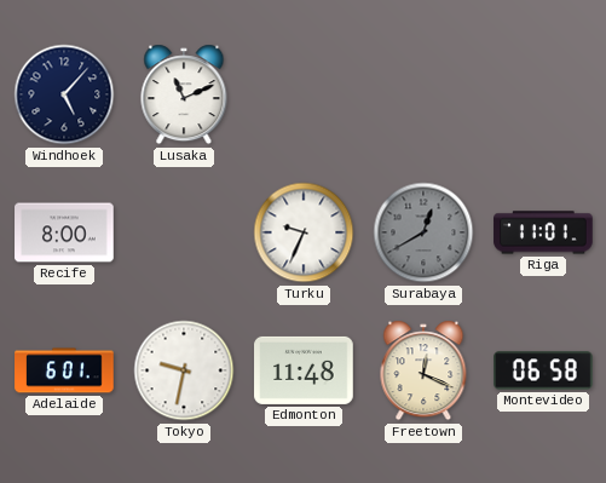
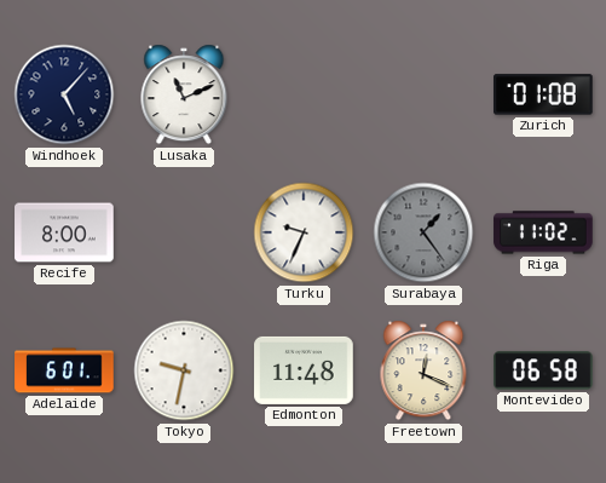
Zurich: none -> 01:08 (544, 94)
Surabaya: 12:40 -> 1:24 (423, 232)
Riga: 11:01 -> 11:02 (543, 232)
